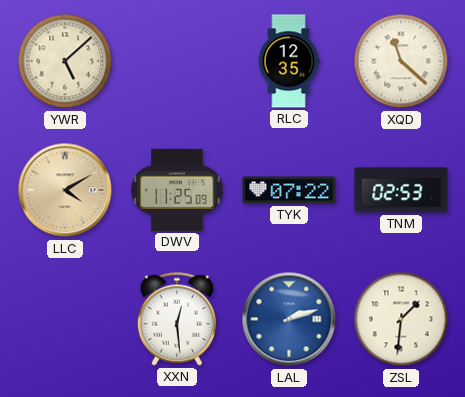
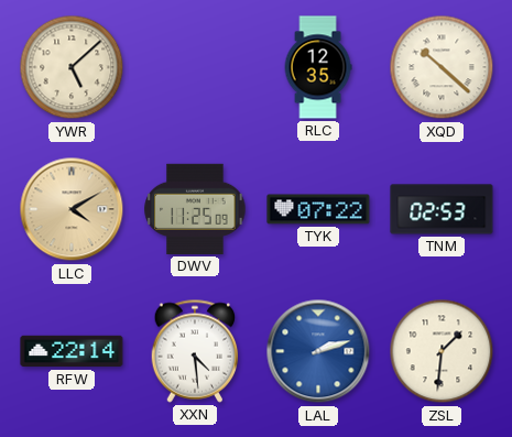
XQD: 11:22 -> 10:22 (442, 67)
RFW: none -> 22:14 (72, 351)
XXN: 12:29 -> 4:29 (195, 351)
